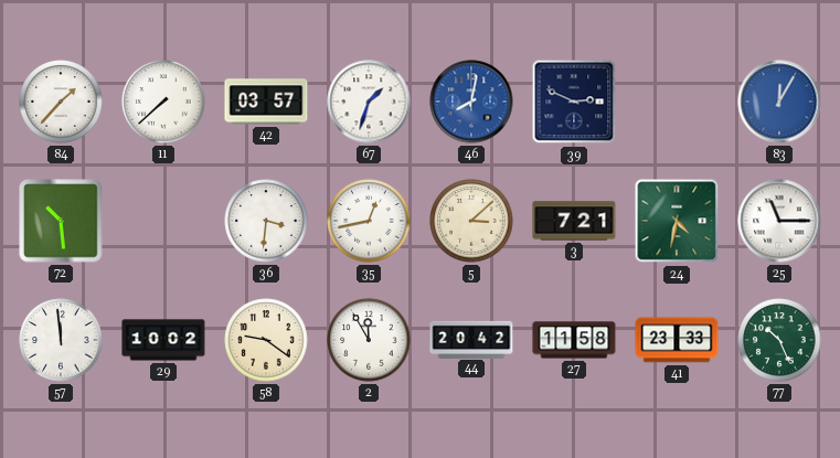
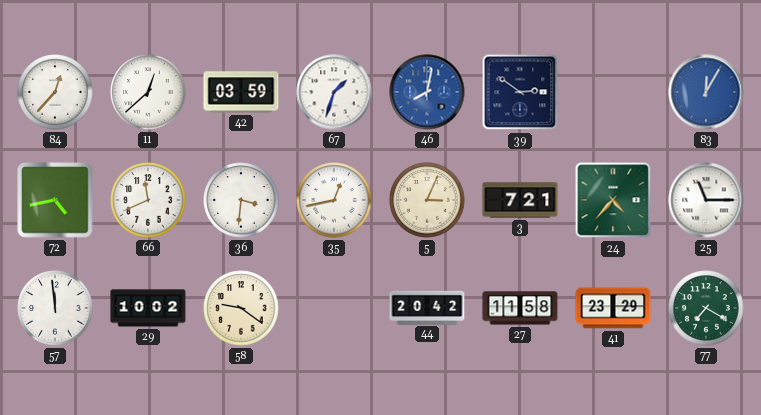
84: 1:37 -> 12:37 (55, 92)
11: 7:38 -> 12:38 (148, 92)
42: 03:57 -> 03:59 (241, 92)
39: 2:49 -> 2:51 (520, 92)
72: 10:29 -> 4:43 (55, 200)
66: none -> 11:41 (148, 200)
5: 3:08 -> 3:04 (427, 200)
24: 4:32 -> 4:37 (613, 200)
2: 11:55 -> none (369, 340)
41: 23:33 -> 23:29 (613, 308)
77: 10:26 -> 7:20 (706, 308)
